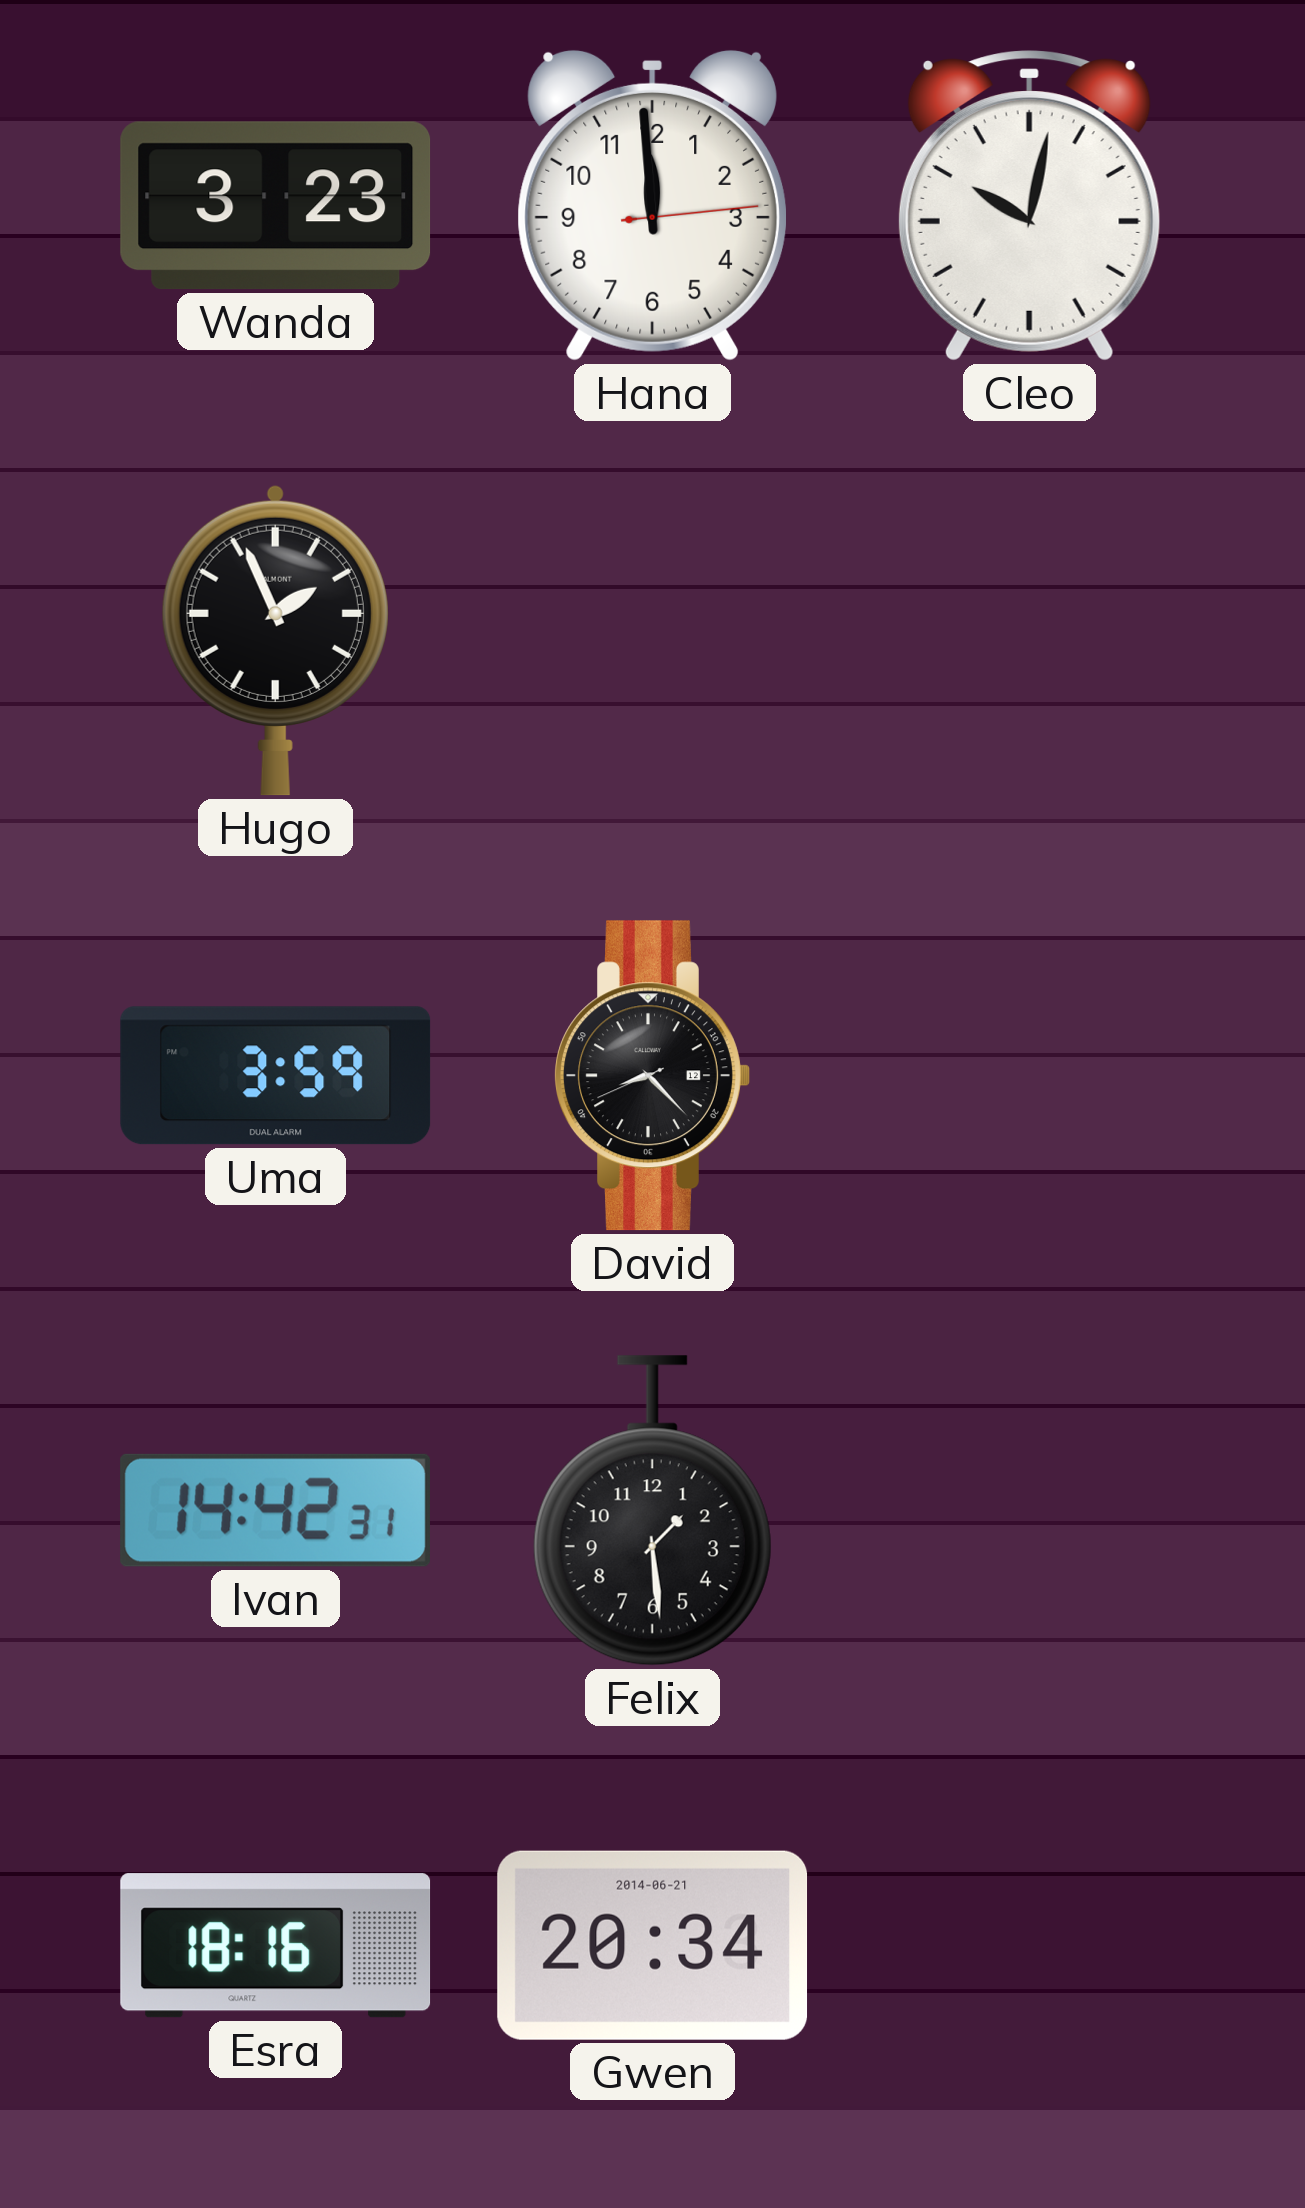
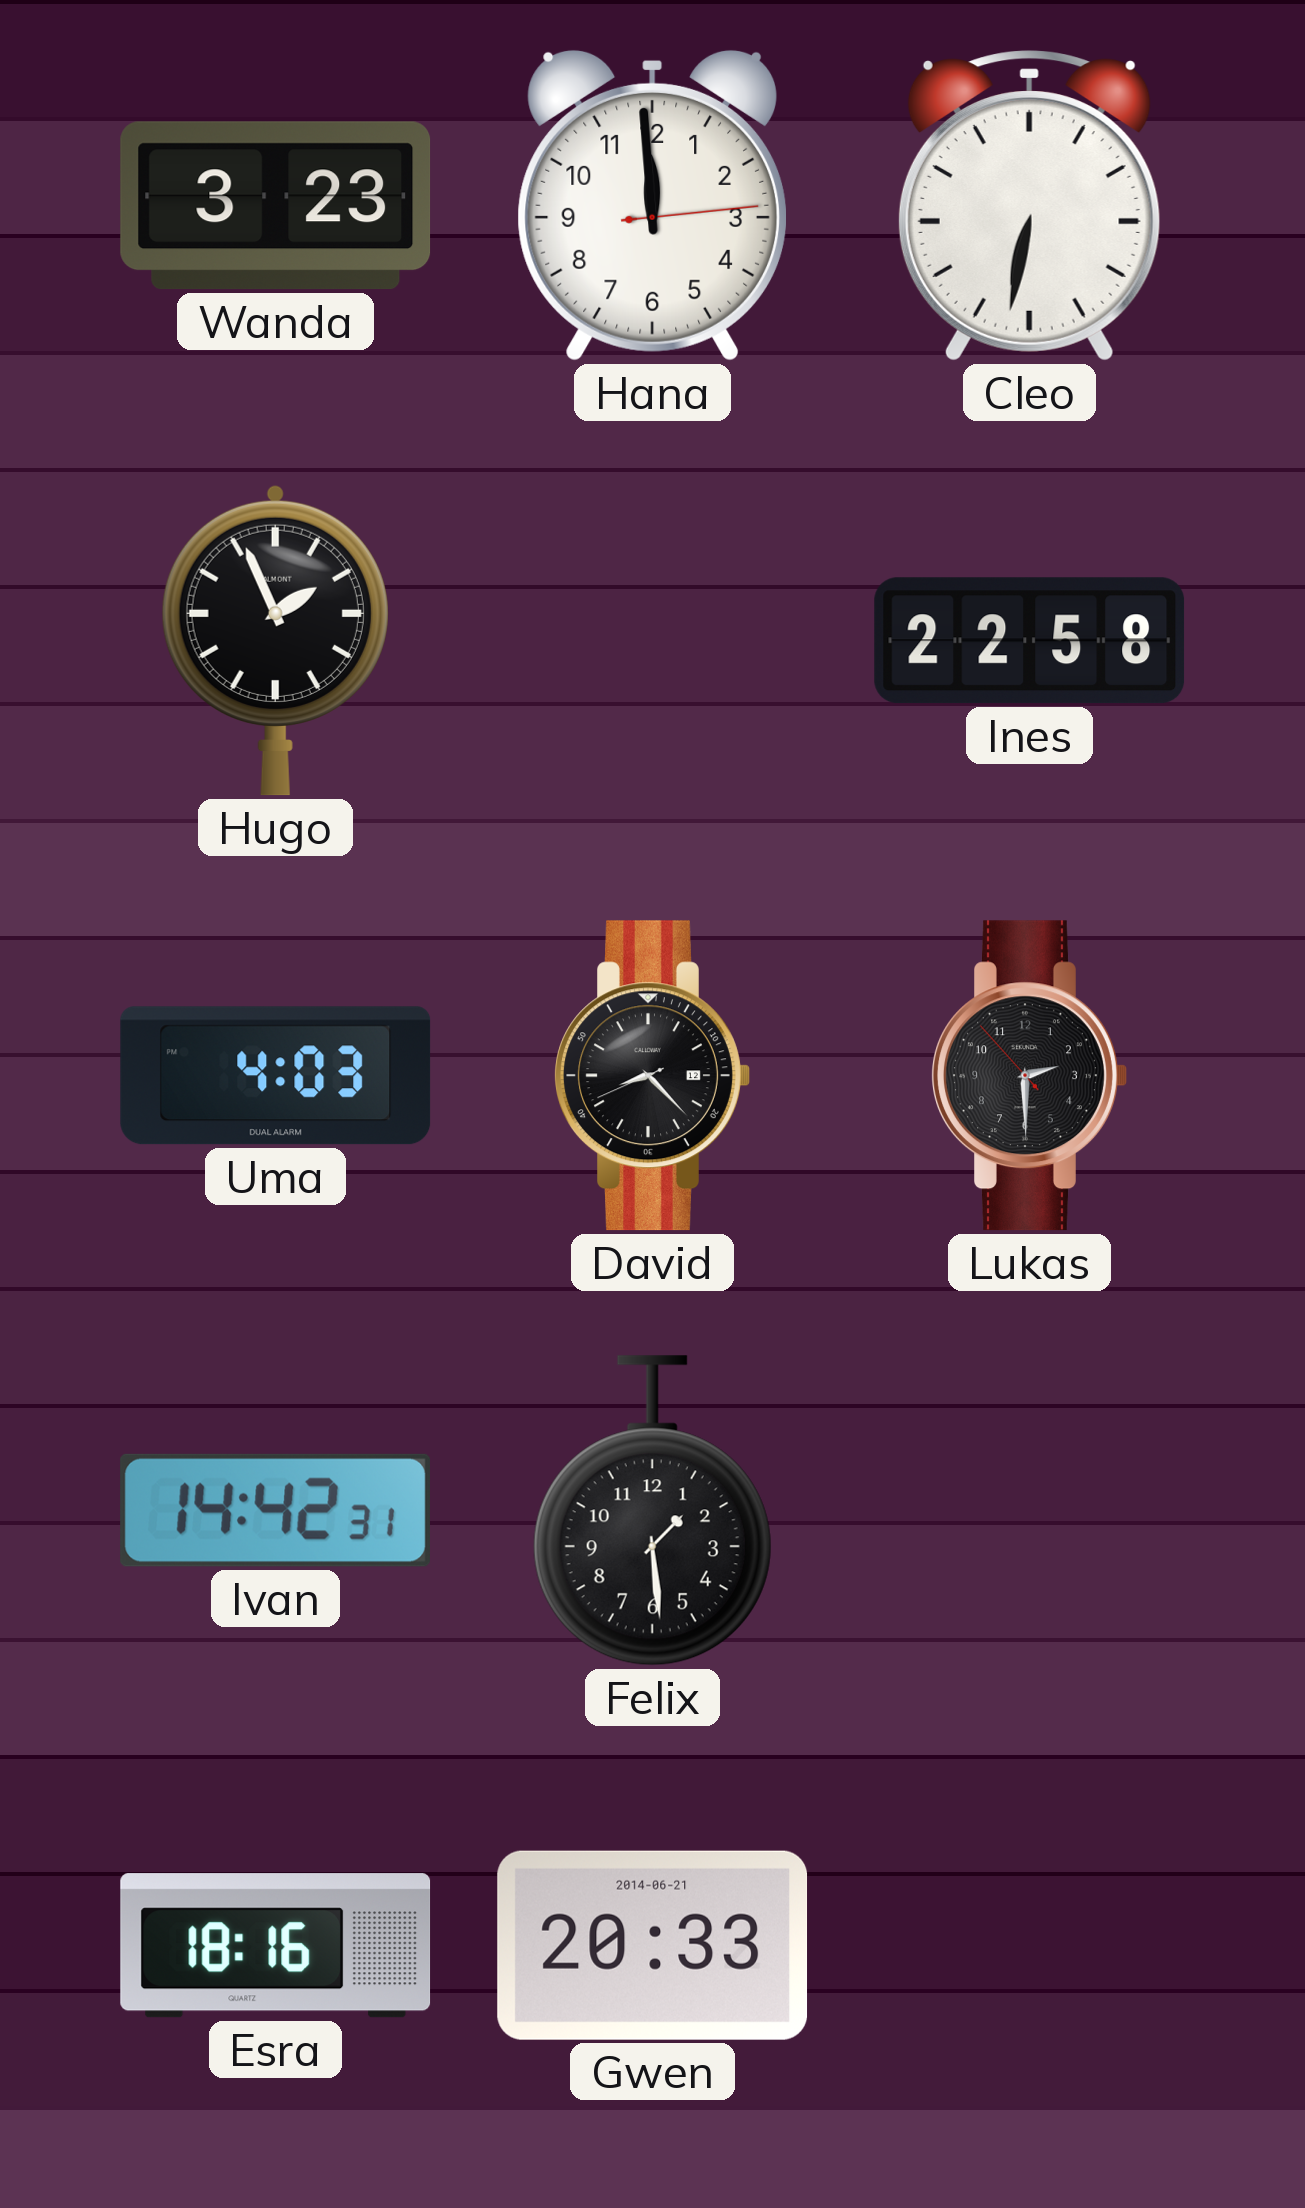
Cleo: 10:02 -> 6:32 (1029, 206)
Ines: none -> 22:58 (1030, 641)
Uma: 3:59 -> 4:03 (276, 1076)
Lukas: none -> 2:29 (1029, 1076)
Gwen: 20:34 -> 20:33 (653, 1945)
